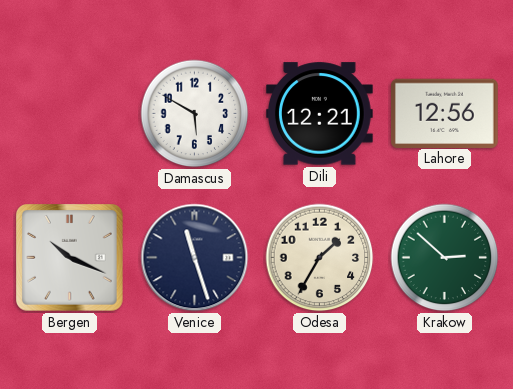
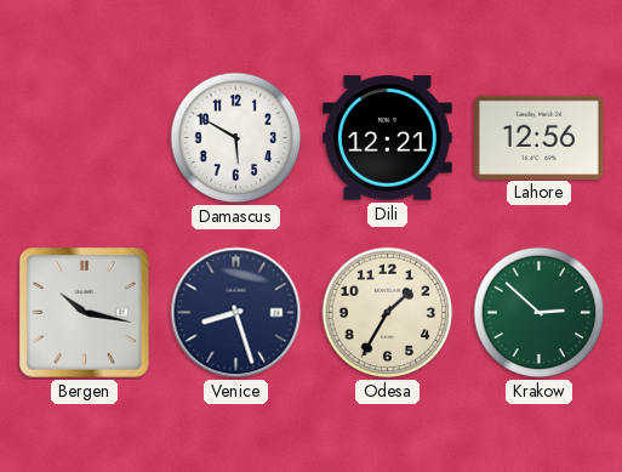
Bergen: 10:19 -> 10:17 (85, 313)
Venice: 11:27 -> 8:27 (236, 313)
